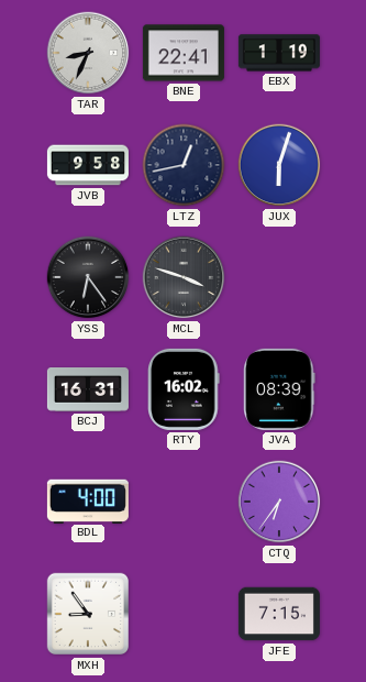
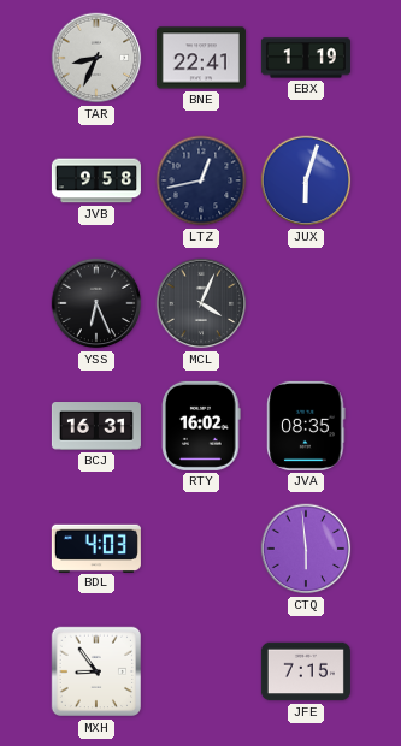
YSS: 6:24 -> 6:26 (96, 303)
MCL: 3:48 -> 4:04 (201, 303)
JVA: 08:39 -> 08:35 (306, 426)
BDL: 4:00 -> 4:03 (96, 547)
CTQ: 6:36 -> 5:59 (306, 549)
